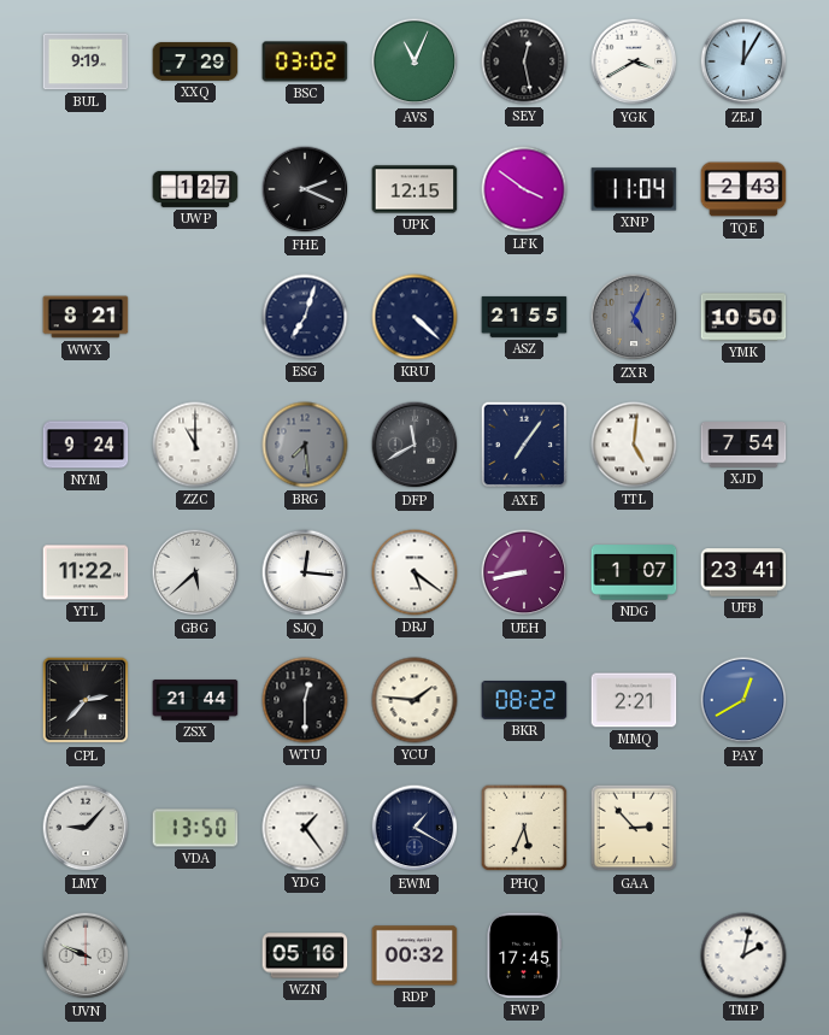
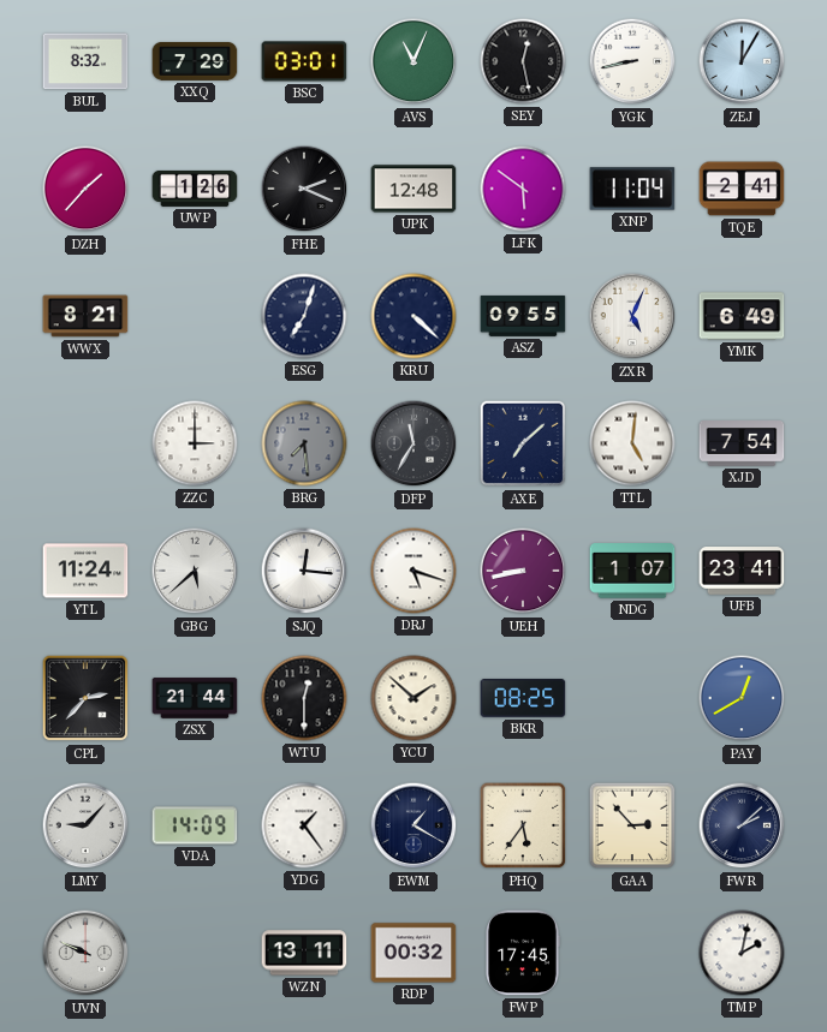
BUL: 9:19 -> 8:32 (85, 61)
BSC: 03:02 -> 03:01 (304, 61)
YGK: 3:40 -> 8:43 (632, 61)
DZH: none -> 1:37 (85, 189)
UWP: 1:27 -> 1:26 (195, 189)
UPK: 12:15 -> 12:48 (413, 189)
LFK: 3:51 -> 5:51 (523, 189)
TQE: 2:43 -> 2:41 (742, 189)
ASZ: 21:55 -> 09:55 (523, 316)
ZXR dial: grey -> white (632, 316)
YMK: 10:50 -> 6:49 (742, 316)
NYM: 9:24 -> none (86, 445)
ZZC: 11:00 -> 3:00 (195, 443)
DFP: 11:40 -> 11:35 (413, 443)
AXE: 7:06 -> 7:08 (523, 443)
YTL: 11:22 -> 11:24 (85, 571)
DRJ: 5:21 -> 5:18 (413, 571)
YCU: 1:46 -> 1:52 (413, 698)
BKR: 08:22 -> 08:25 (523, 698)
MMQ: 2:21 -> none (634, 700)
VDA: 13:50 -> 14:09 (195, 825)
PHQ: 5:34 -> 5:36 (523, 825)
FWR: none -> 2:08 (742, 825)
WZN: 05:16 -> 13:11 (304, 953)
